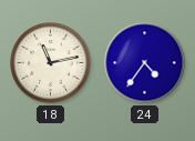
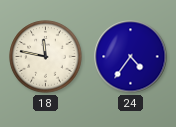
18: 11:13 -> 11:47 (46, 57)
